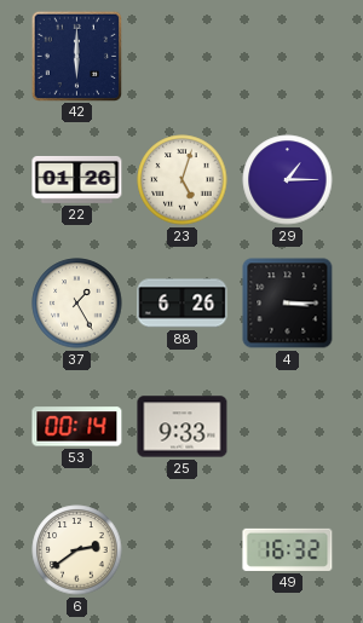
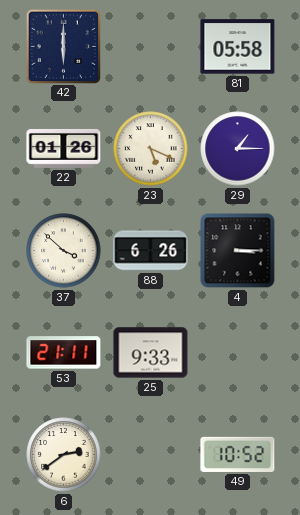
81: none -> 05:58 (238, 47)
23: 5:03 -> 5:19 (151, 149)
37: 1:25 -> 3:52 (64, 251)
53: 00:14 -> 21:11 (64, 353)
49: 16:32 -> 10:52 (238, 454)
